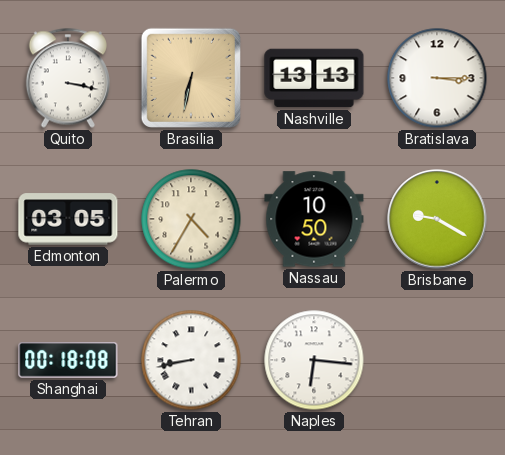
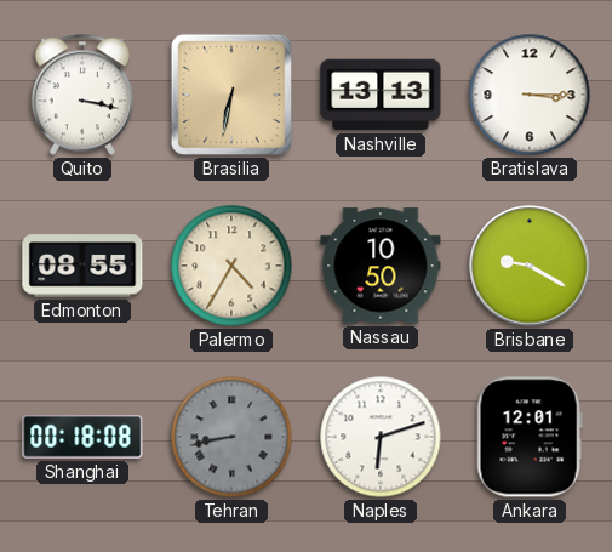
Edmonton: 03:05 -> 08:55 (82, 266)
Tehran dial: white -> grey (231, 437)
Naples: 6:16 -> 6:12 (381, 437)
Ankara: none -> 12:01 (530, 437)
